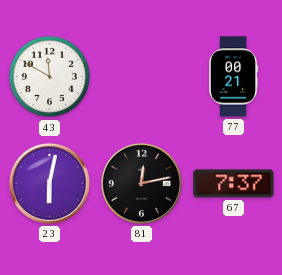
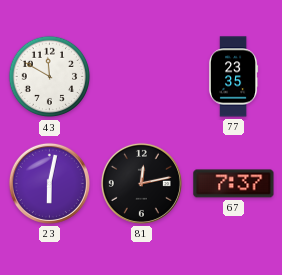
77: 00:21 -> 23:35 (233, 77)
